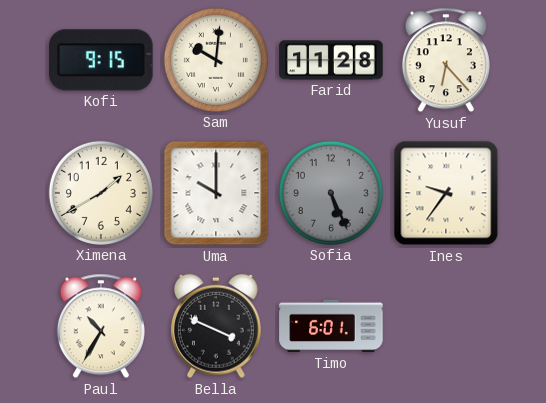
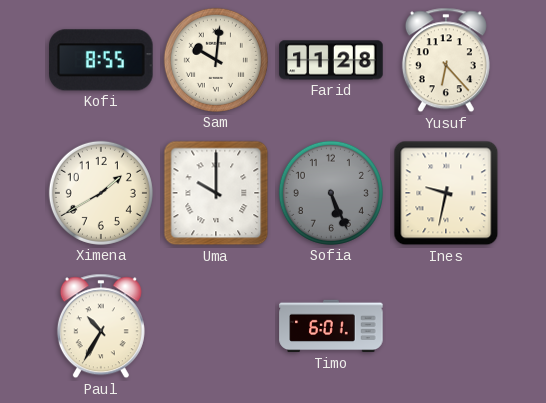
Kofi: 9:15 -> 8:55 (102, 60)
Ines: 9:36 -> 9:32 (446, 193)
Bella: 3:49 -> none (216, 326)
